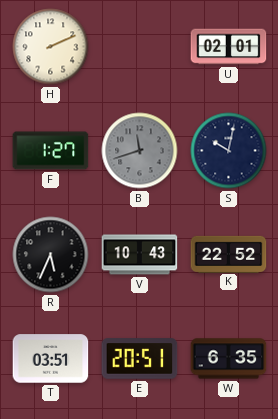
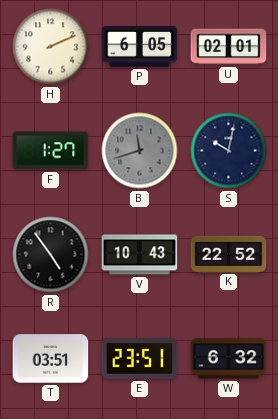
P: none -> 6:05 (140, 46)
R: 5:34 -> 4:54 (51, 255)
E: 20:51 -> 23:51 (140, 359)
W: 6:35 -> 6:32 (229, 359)
